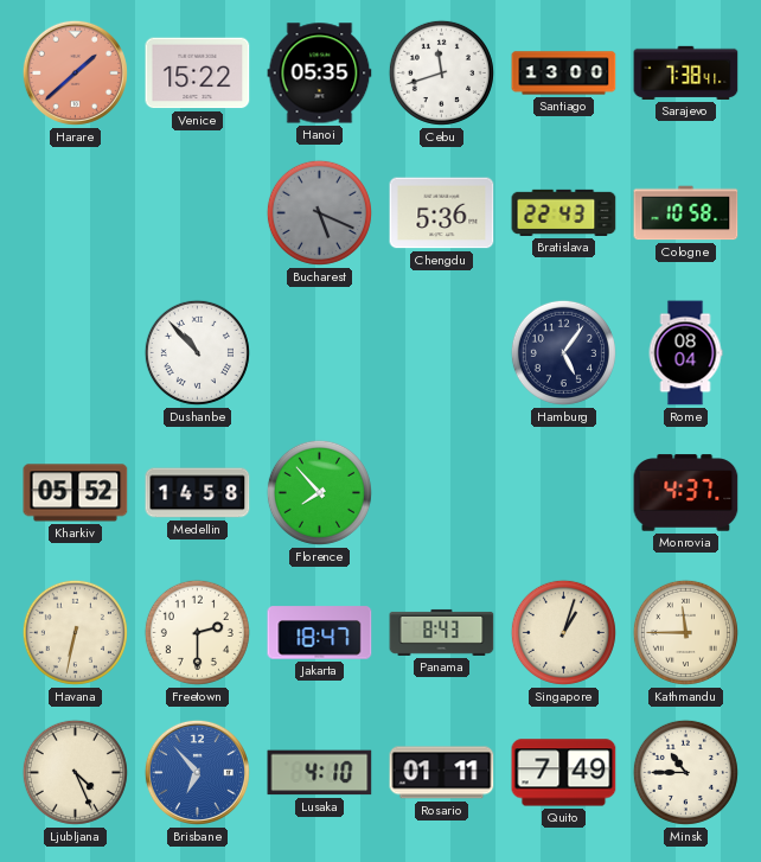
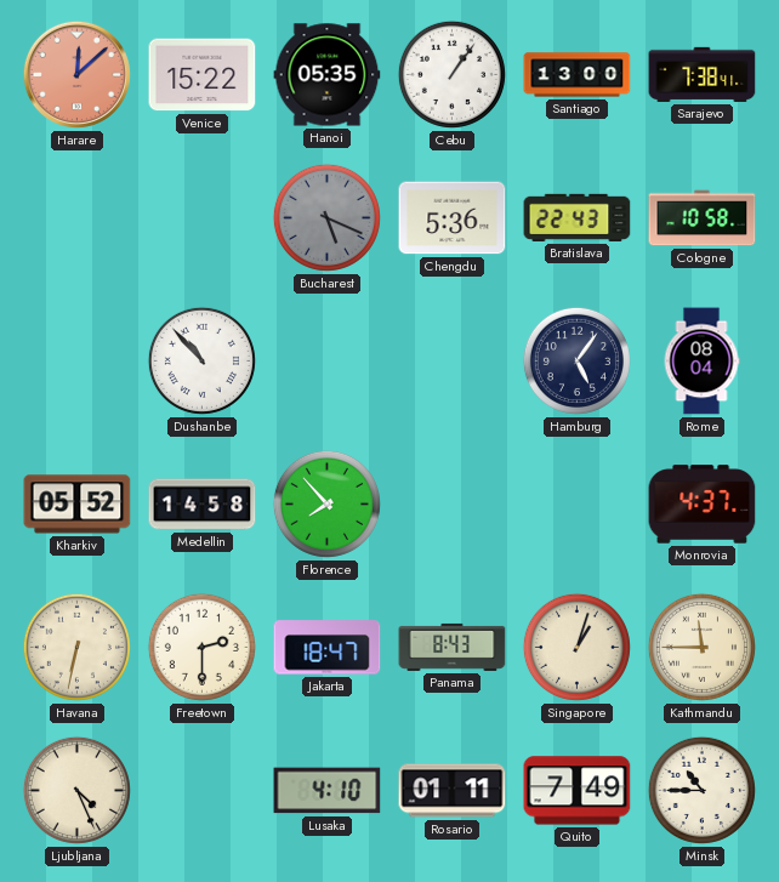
Harare: 1:38 -> 12:08 (76, 74)
Cebu: 11:42 -> 1:06 (451, 74)
Brisbane: 6:53 -> none (197, 772)
